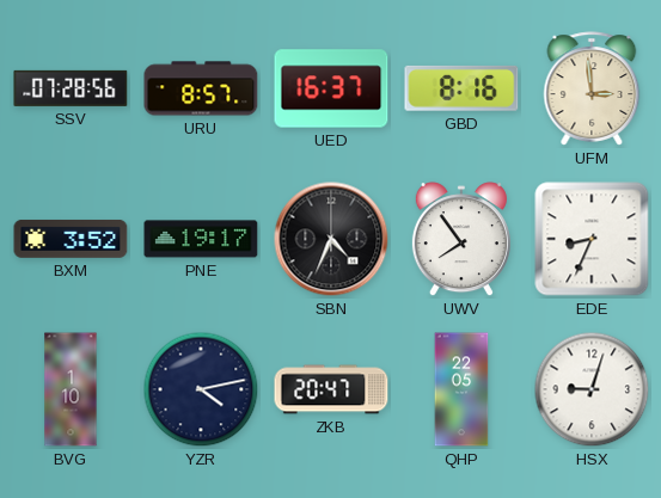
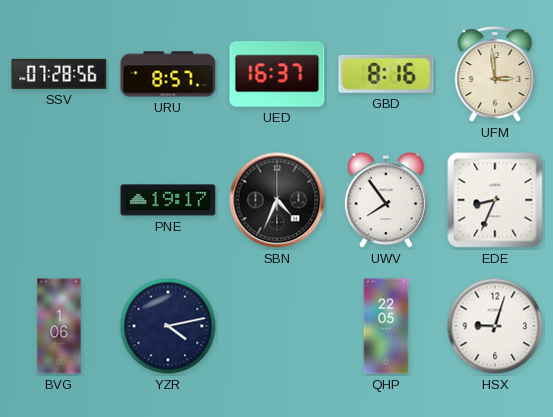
BXM: 3:52 -> none (71, 239)
BVG: 1:10 -> 1:06 (59, 326)
ZKB: 20:47 -> none (331, 389)
